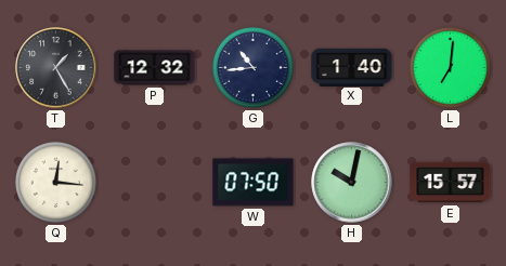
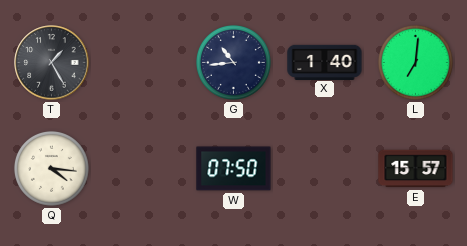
P: 12:32 -> none (155, 68)
Q: 12:16 -> 4:16 (51, 168)
H: 10:02 -> none (352, 183)
